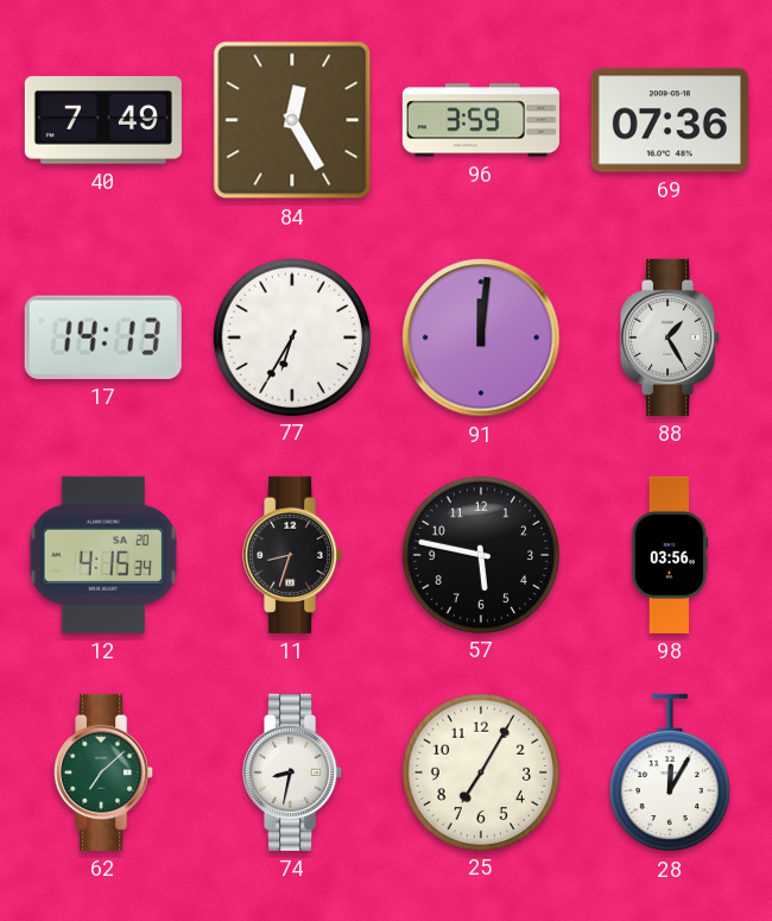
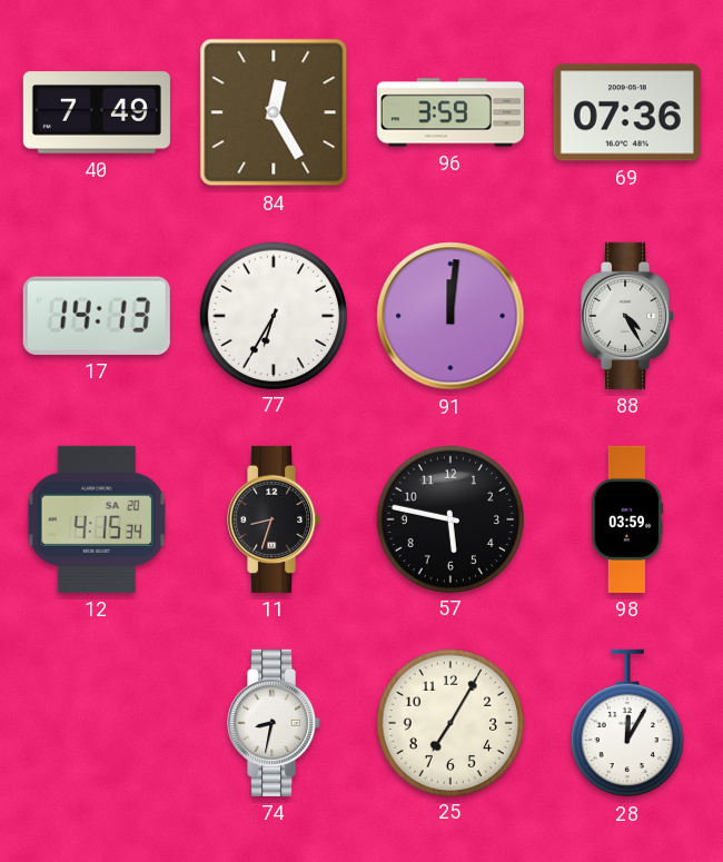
88: 1:25 -> 4:25 (628, 316)
98: 03:56 -> 03:59 (627, 519)
62: 7:08 -> none (105, 772)
